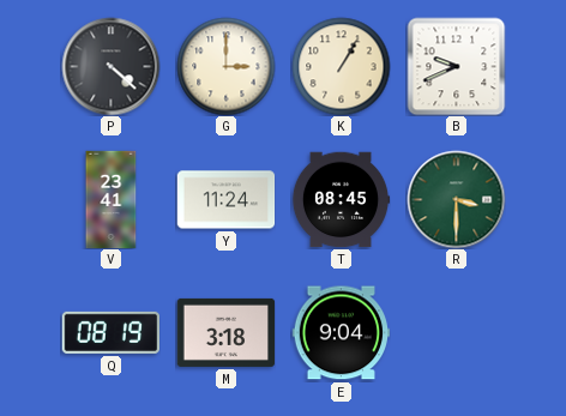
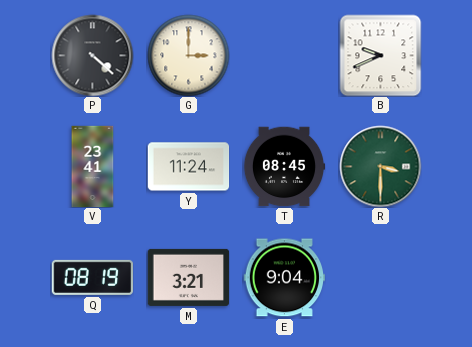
K: 1:05 -> none (341, 66)
M: 3:18 -> 3:21 (188, 277)
